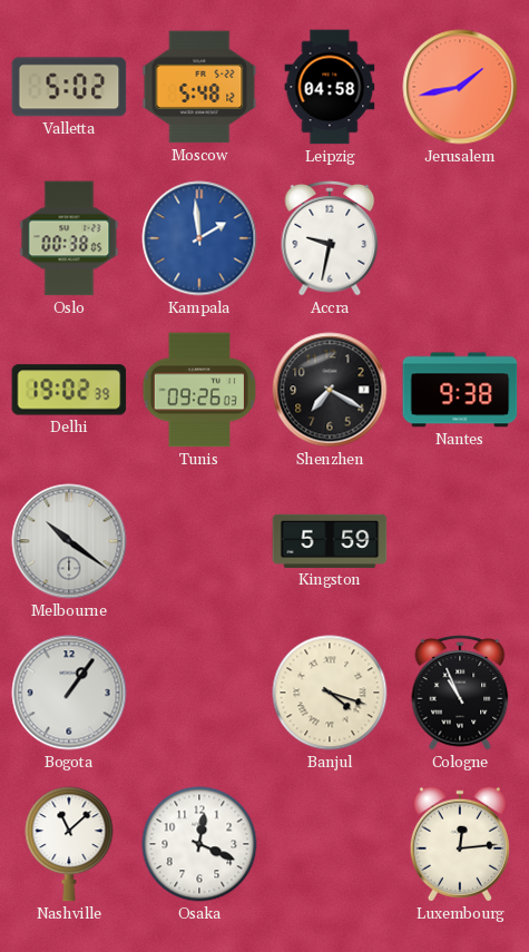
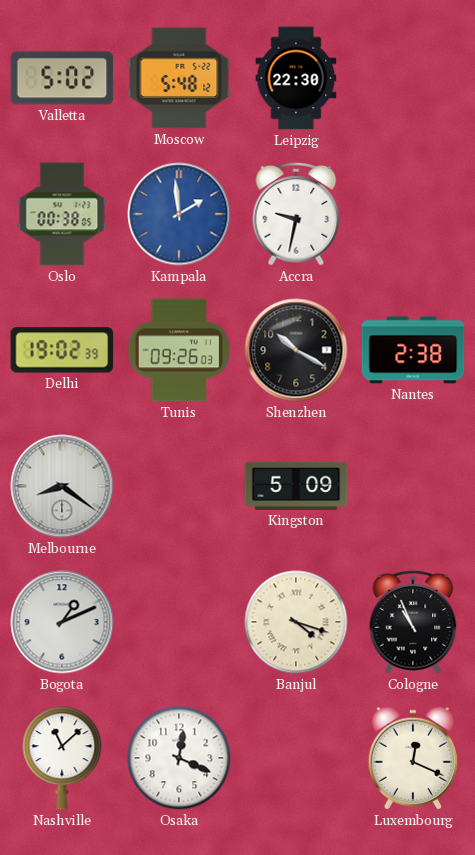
Leipzig: 04:58 -> 22:30 (296, 78)
Jerusalem: 1:43 -> none (460, 87)
Shenzhen: 7:20 -> 10:20 (296, 350)
Nantes: 9:38 -> 2:38 (413, 350)
Melbourne: 10:21 -> 8:21 (62, 486)
Kingston: 5:59 -> 5:09 (296, 486)
Bogota: 1:06 -> 1:11 (62, 622)
Luxembourg: 12:14 -> 12:19 (413, 758)
